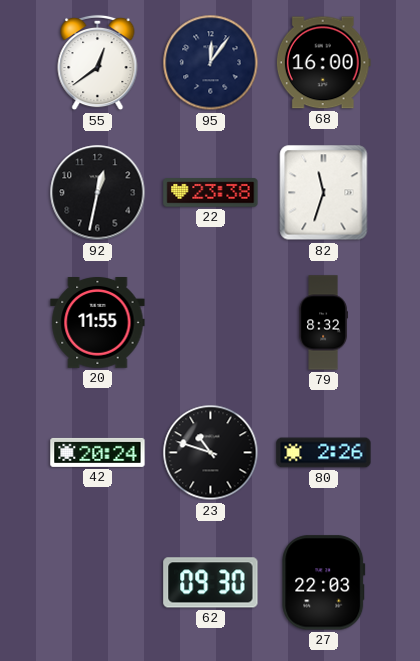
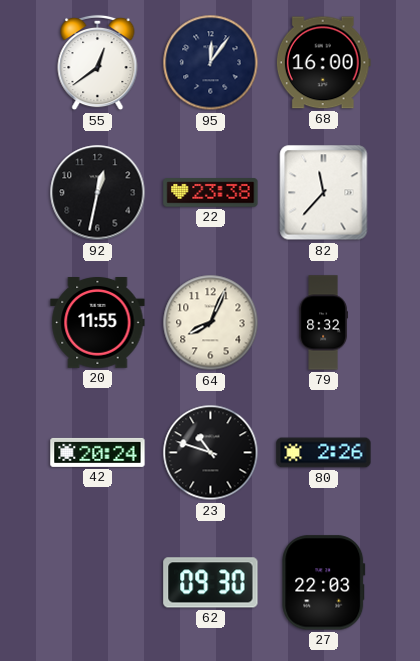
82: 11:33 -> 11:37 (324, 193)
64: none -> 8:04 (211, 323)
